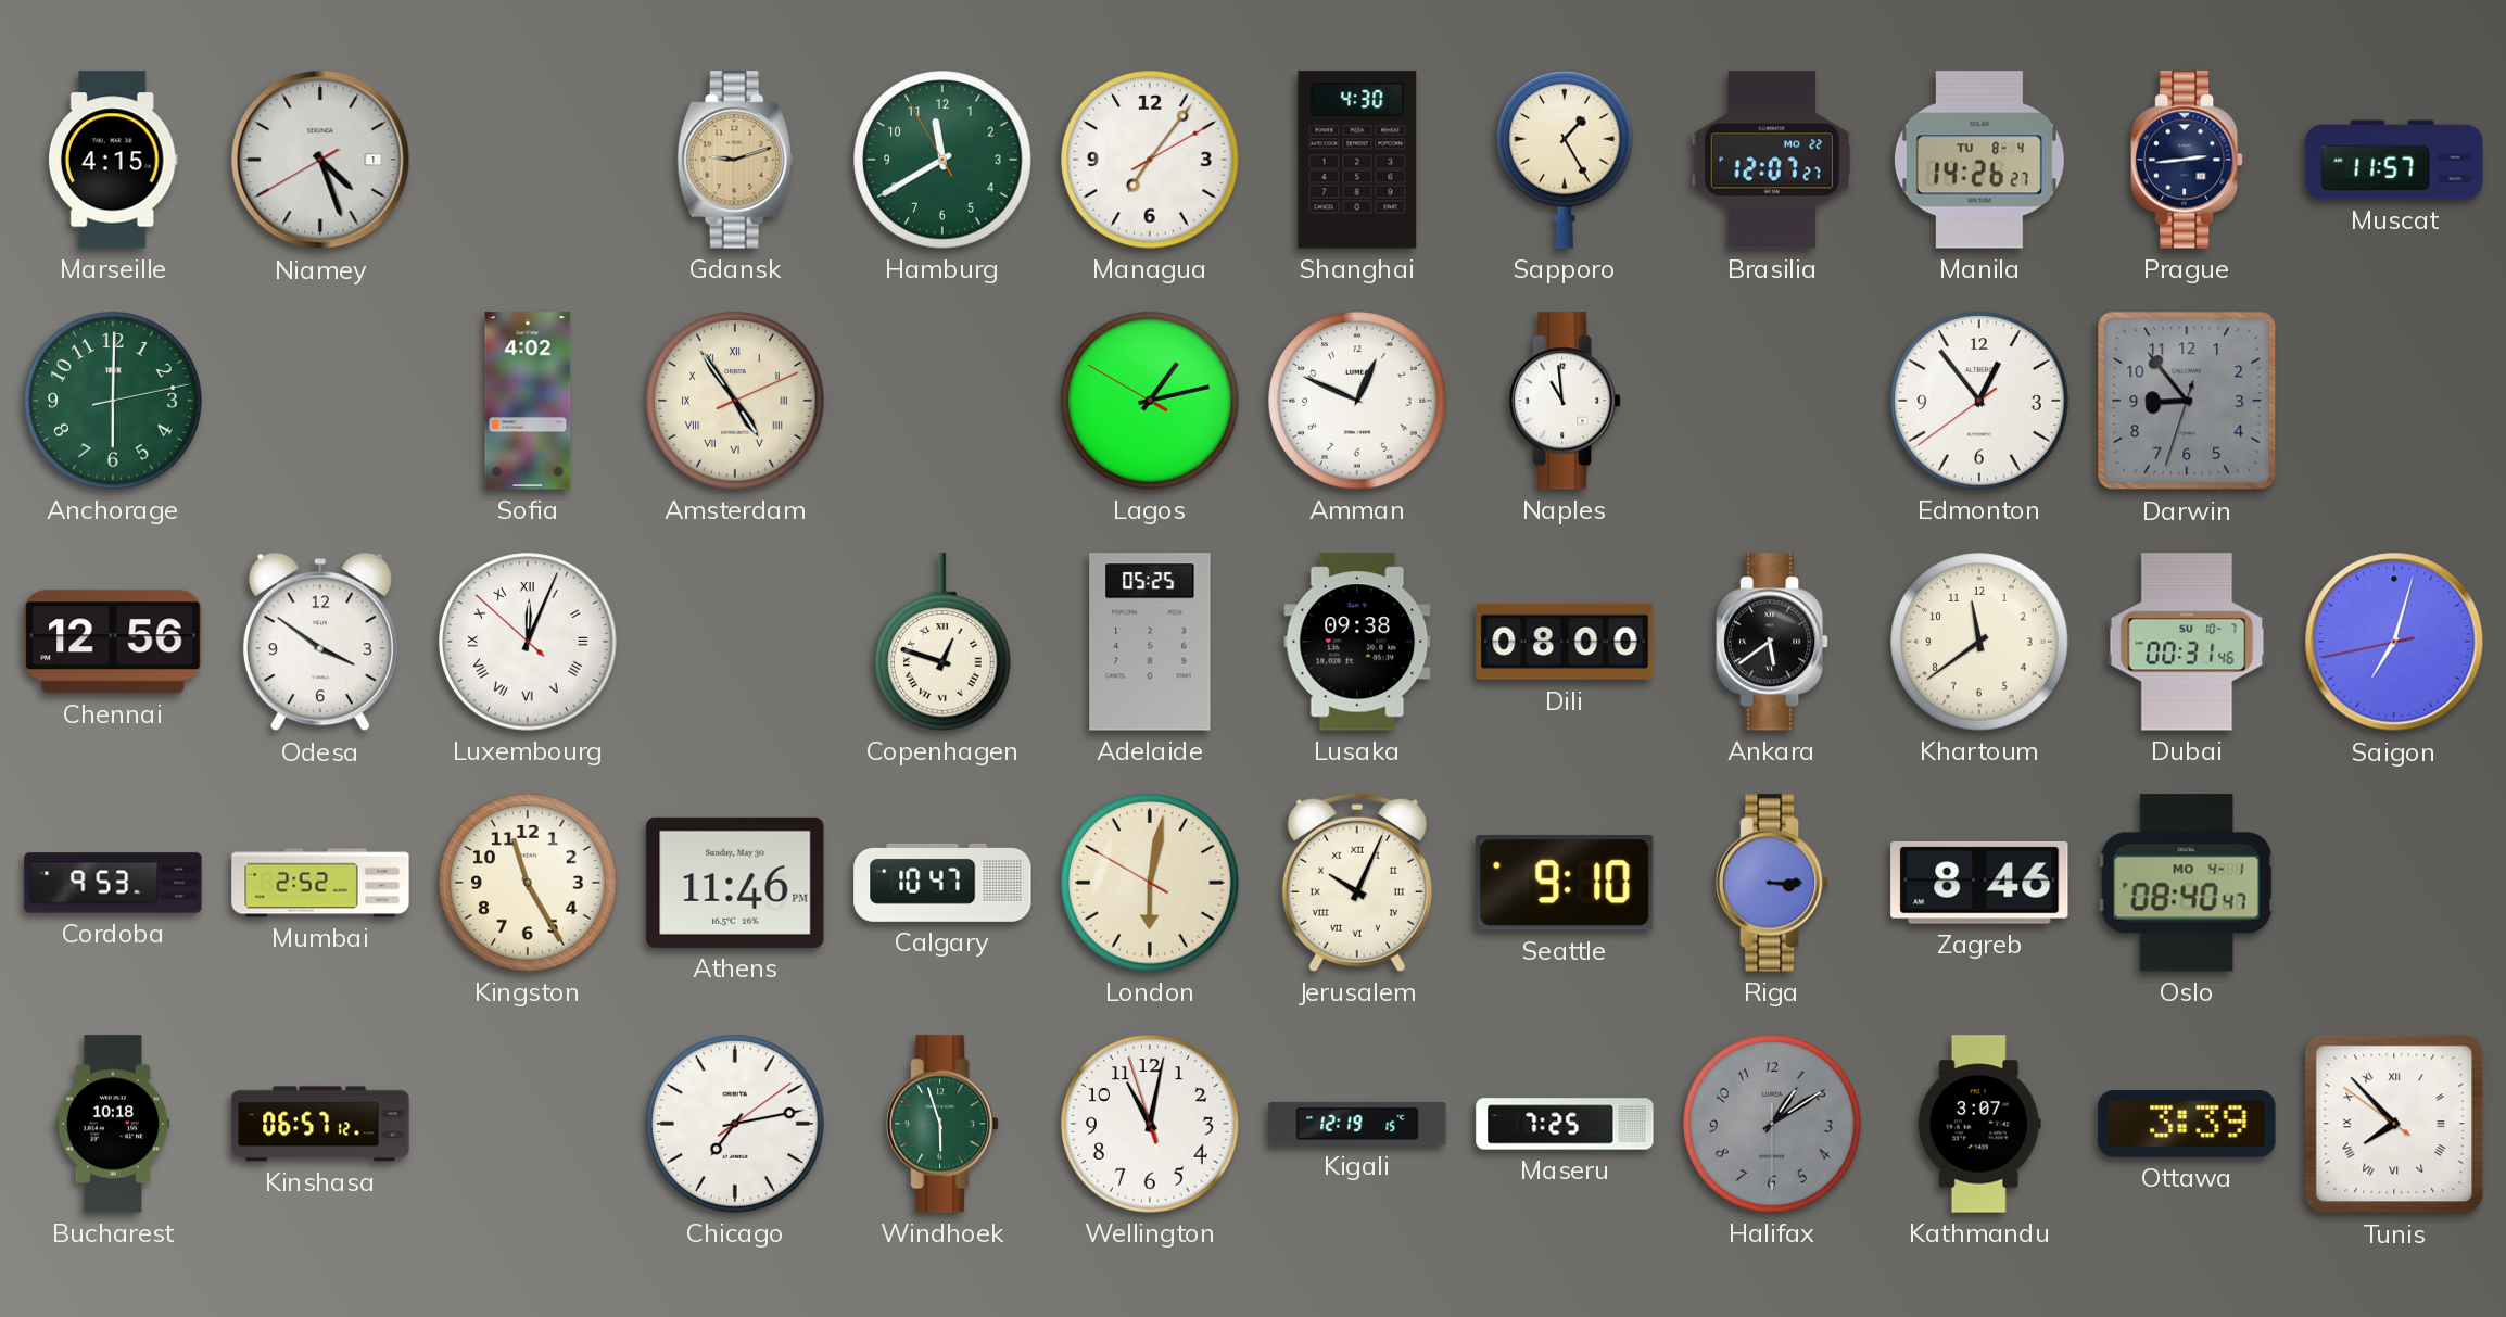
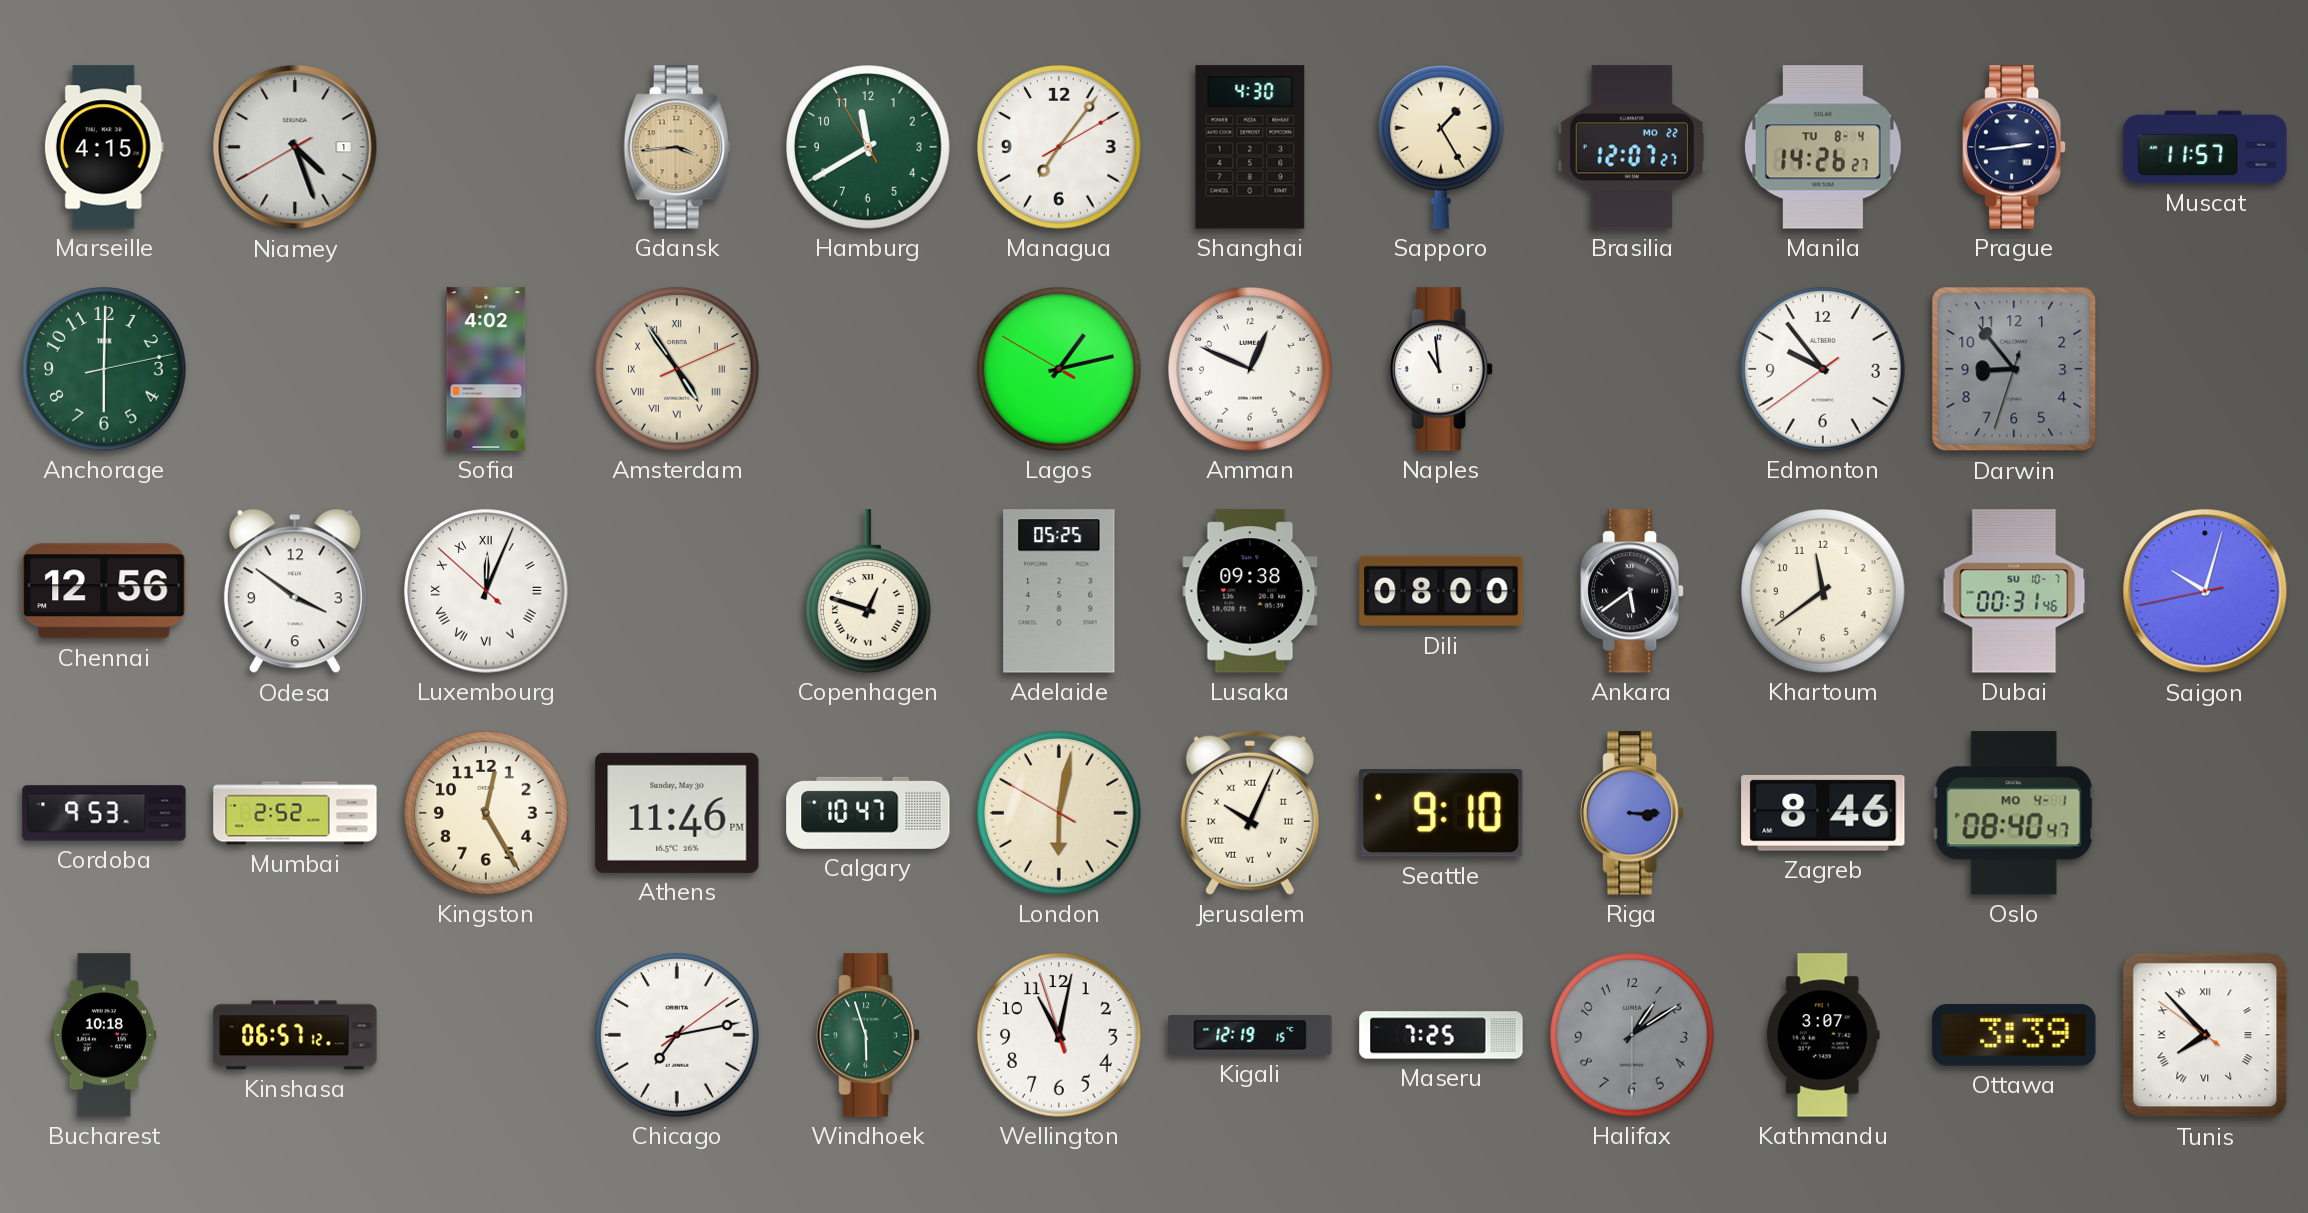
Gdansk: 9:12 -> 3:44 (677, 147)
Edmonton: 12:53 -> 9:53 (1823, 369)
Saigon: 7:02 -> 10:02 (2205, 591)
Kingston: 11:25 -> 12:25 (486, 813)
